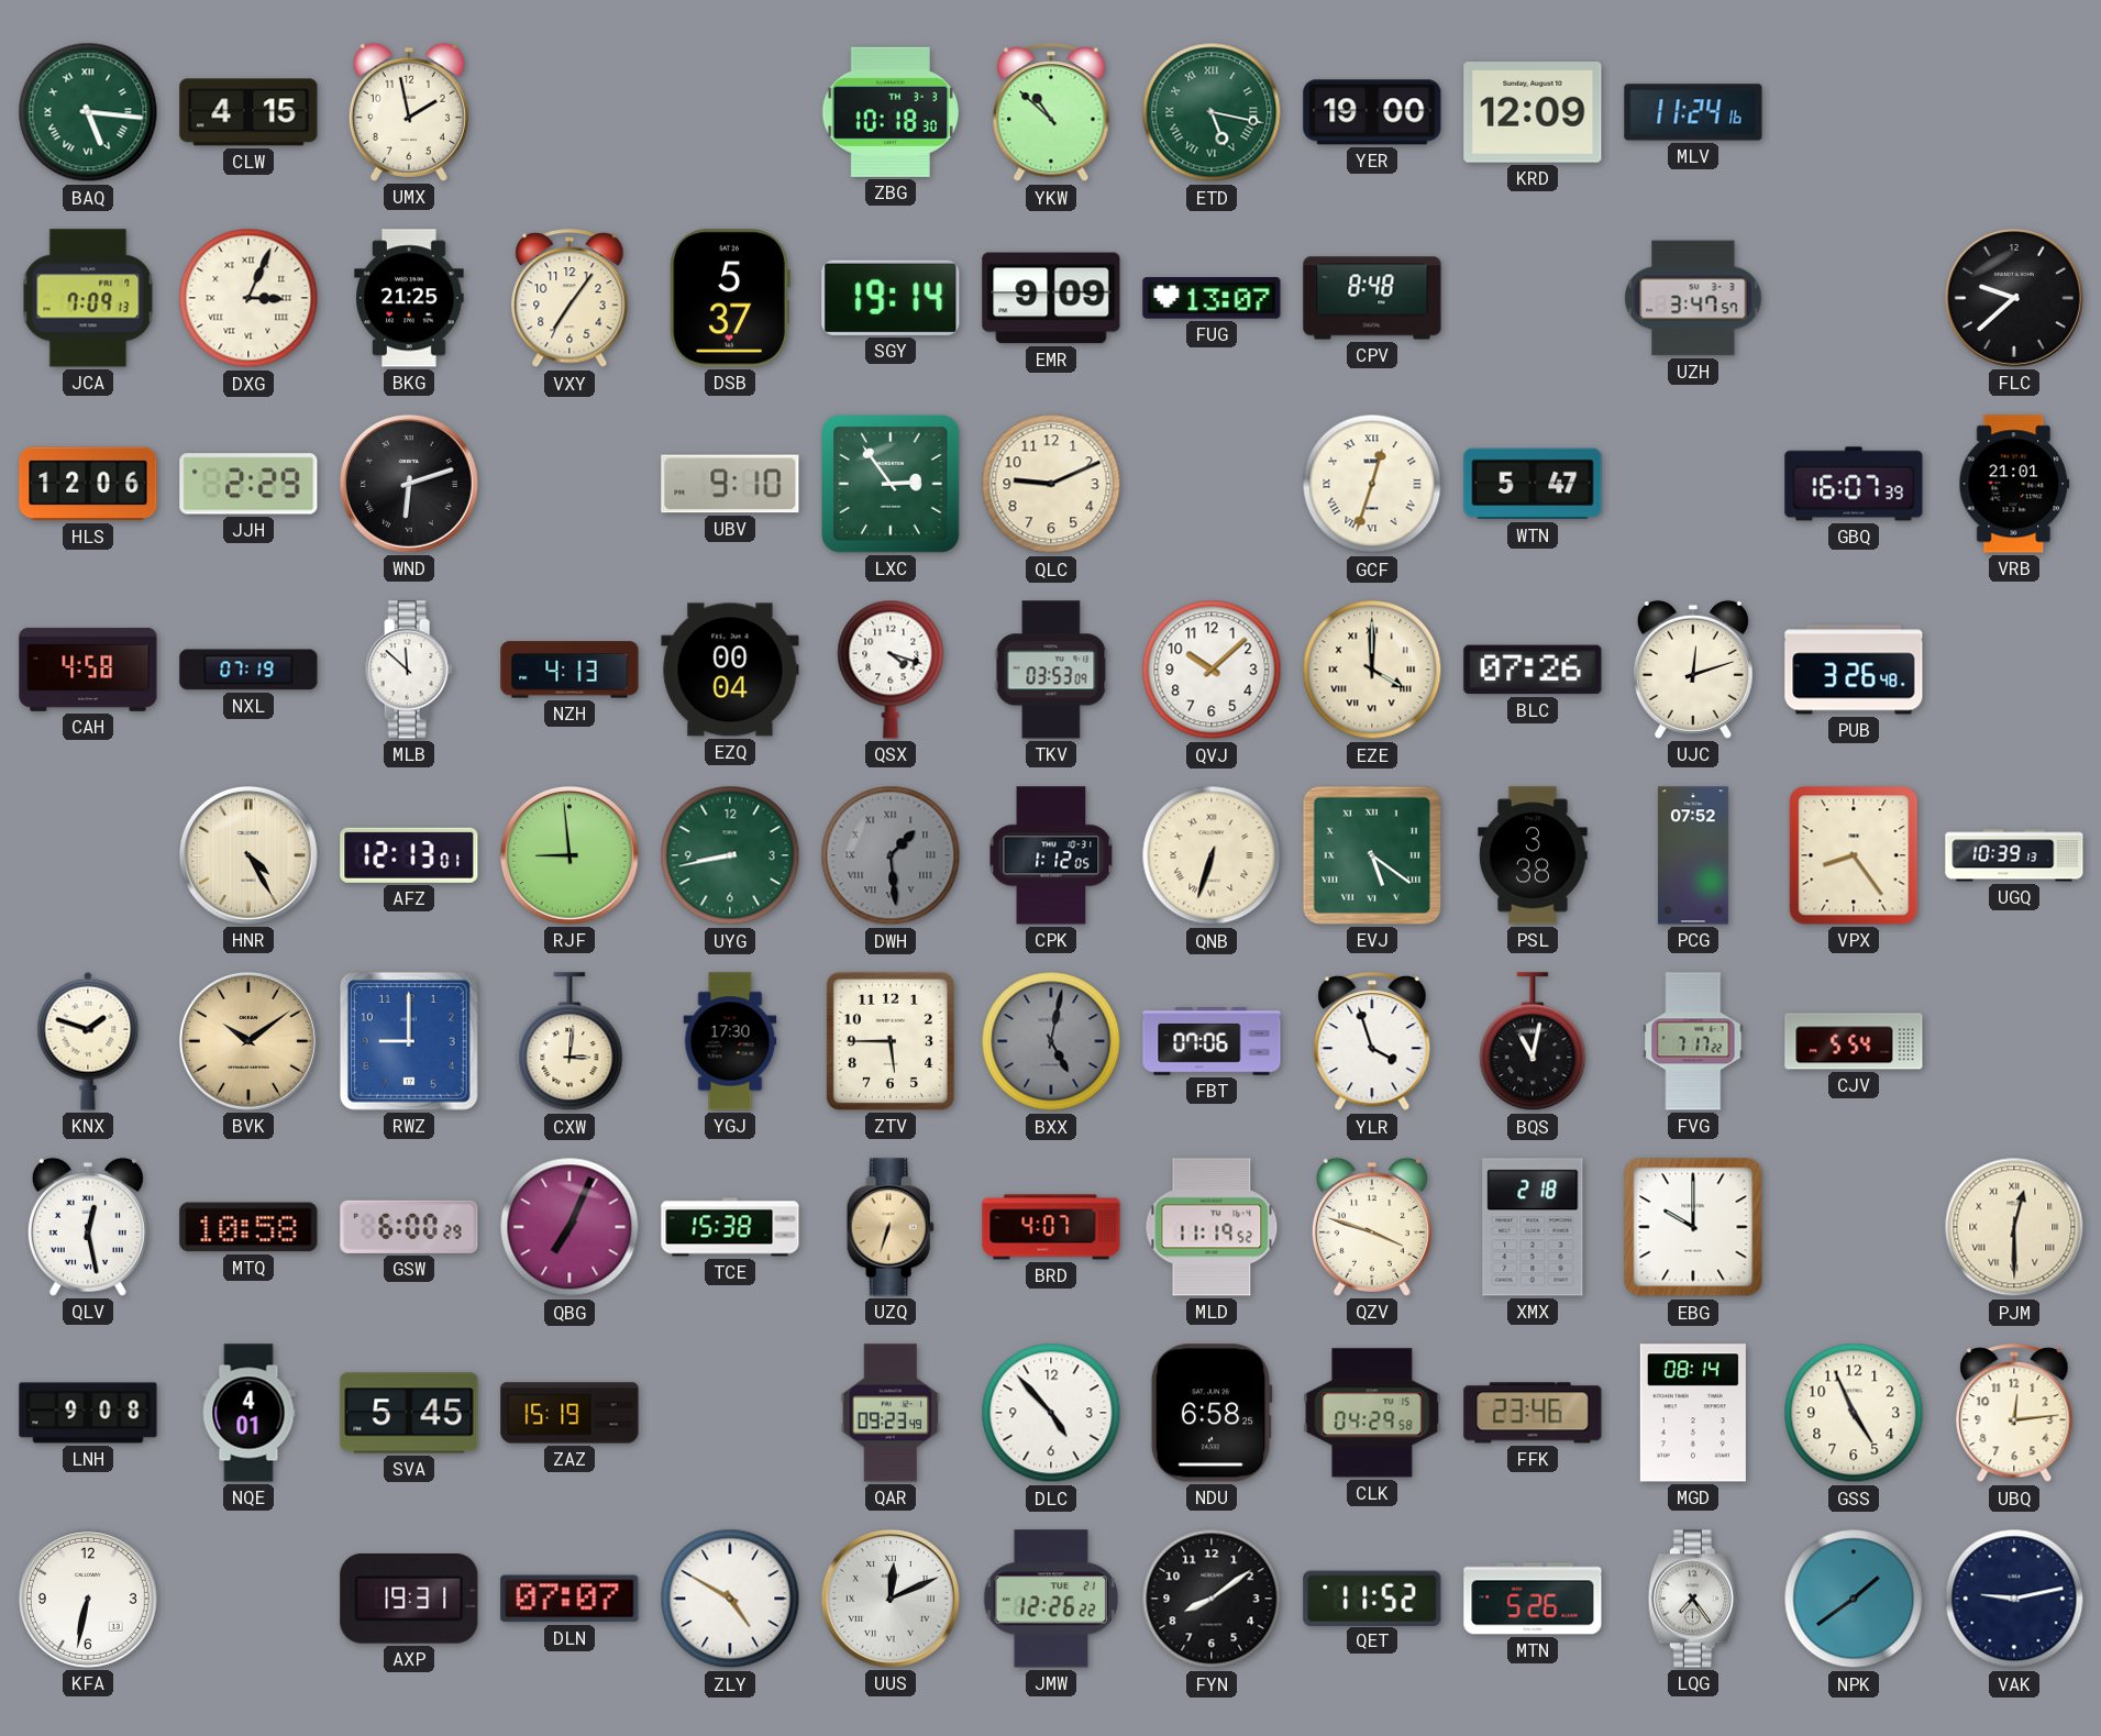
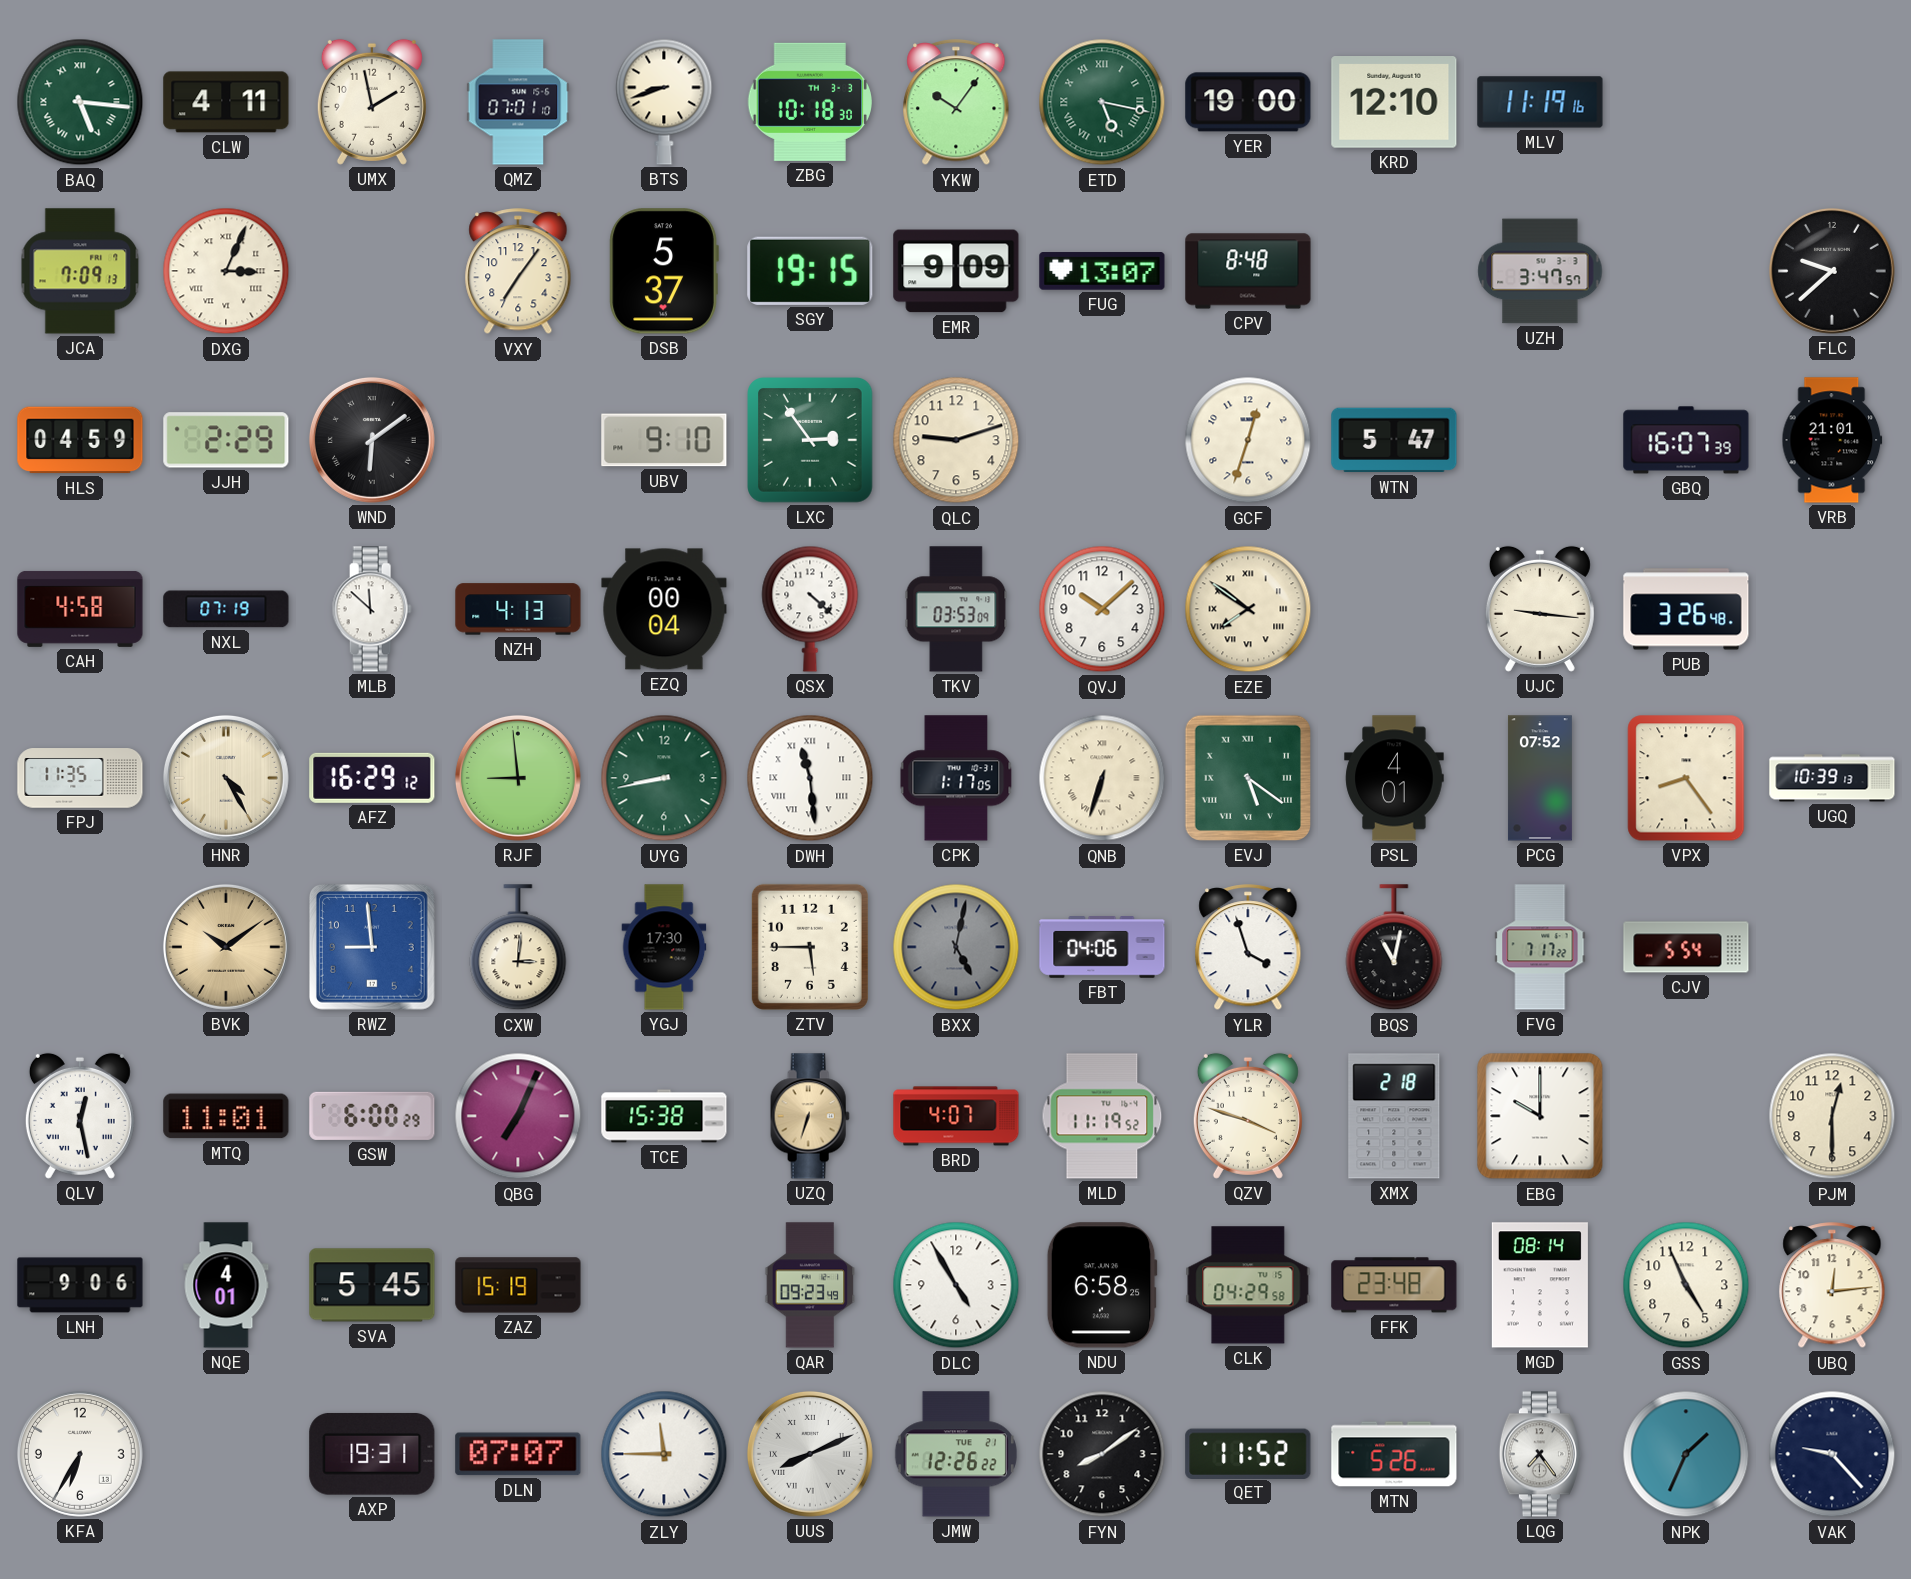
CLW: 4:15 -> 4:11 (226, 102)
QMZ: none -> 07:01 (518, 102)
BTS: none -> 8:42 (664, 102)
YKW: 10:52 -> 10:06 (956, 103)
KRD: 12:09 -> 12:10 (1394, 103)
MLV: 11:24 -> 11:19 (1540, 102)
BKG: 21:25 -> none (409, 298)
SGY: 19:14 -> 19:15 (810, 271)
HLS: 12:06 -> 04:59 (80, 440)
WND: 6:12 -> 6:09 (372, 440)
QLC: 9:11 -> 9:12 (956, 440)
GCF numerals: Roman -> Arabic (1248, 440)
QSX: 4:18 -> 4:22 (810, 609)
EZE: 4:00 -> 7:51 (1248, 609)
BLC: 07:26 -> none (1533, 670)
UJC: 12:12 -> 9:16 (1540, 609)
FPJ: none -> 11:35 (80, 778)
AFZ: 12:13 -> 16:29 (372, 778)
DWH: 1:29 -> 11:29 (810, 778)
DWH dial: grey -> white (810, 778)
CPK: 1:12 -> 1:17 (956, 778)
PSL: 3:38 -> 4:01 (1394, 778)
KNX: 1:48 -> none (88, 1041)
RWZ: 9:00 -> 8:59 (373, 948)
FBT: 07:06 -> 04:06 (1102, 947)
MTQ: 10:58 -> 11:01 (226, 1116)
PJM numerals: Roman -> Arabic (1832, 1116)
LNH: 9:08 -> 9:06 (80, 1285)
DLC: 4:53 -> 4:55 (956, 1285)
FFK: 23:46 -> 23:48 (1394, 1285)
KFA: 6:32 -> 6:35 (80, 1454)
ZLY: 4:50 -> 11:45 (664, 1454)
UUS: 12:11 -> 8:11 (810, 1454)
NPK: 1:39 -> 1:34 (1686, 1454)
VAK: 9:13 -> 9:23 (1832, 1454)
